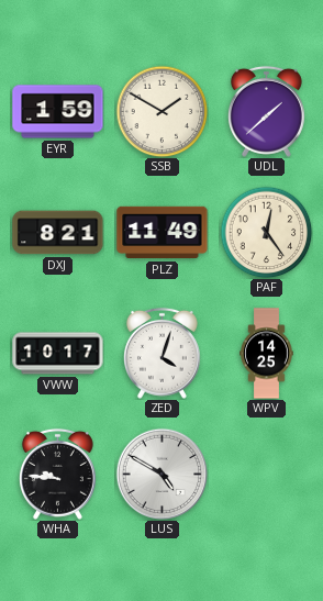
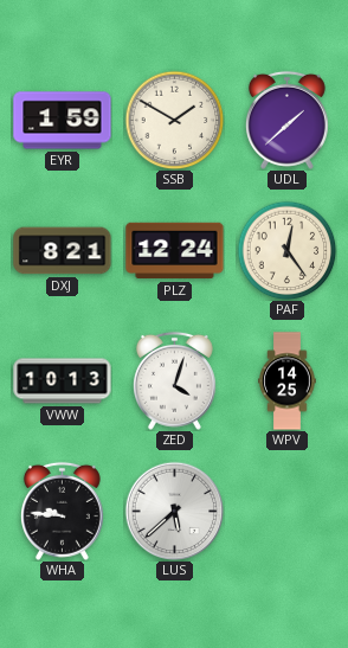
PLZ: 11:49 -> 12:24 (175, 251)
VWW: 10:17 -> 10:13 (63, 381)
LUS: 4:50 -> 5:38 (174, 511)
